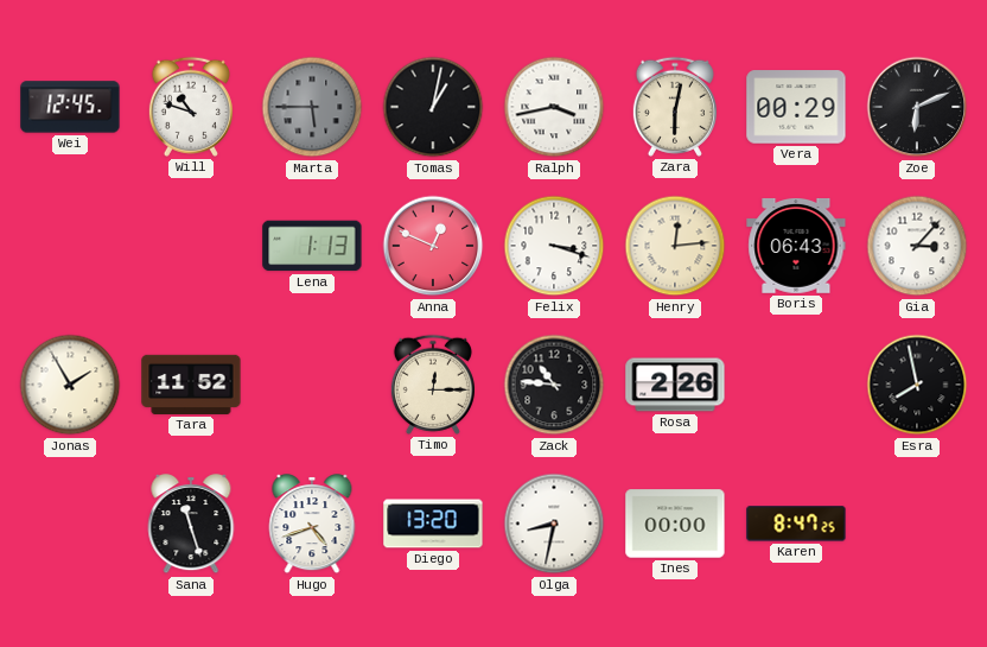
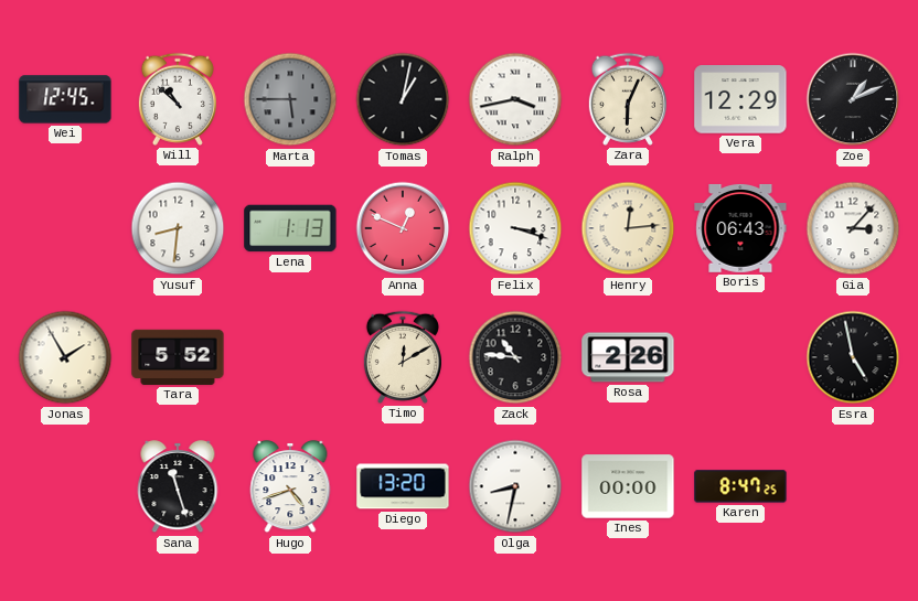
Will: 10:48 -> 10:52 (178, 99)
Zara: 6:02 -> 6:04 (628, 99)
Vera: 00:29 -> 12:29 (740, 99)
Zoe: 6:11 -> 1:11 (853, 99)
Yusuf: none -> 8:31 (178, 228)
Tara: 11:52 -> 5:52 (178, 357)
Timo: 12:15 -> 12:10 (403, 357)
Esra: 7:58 -> 4:58 (853, 357)
